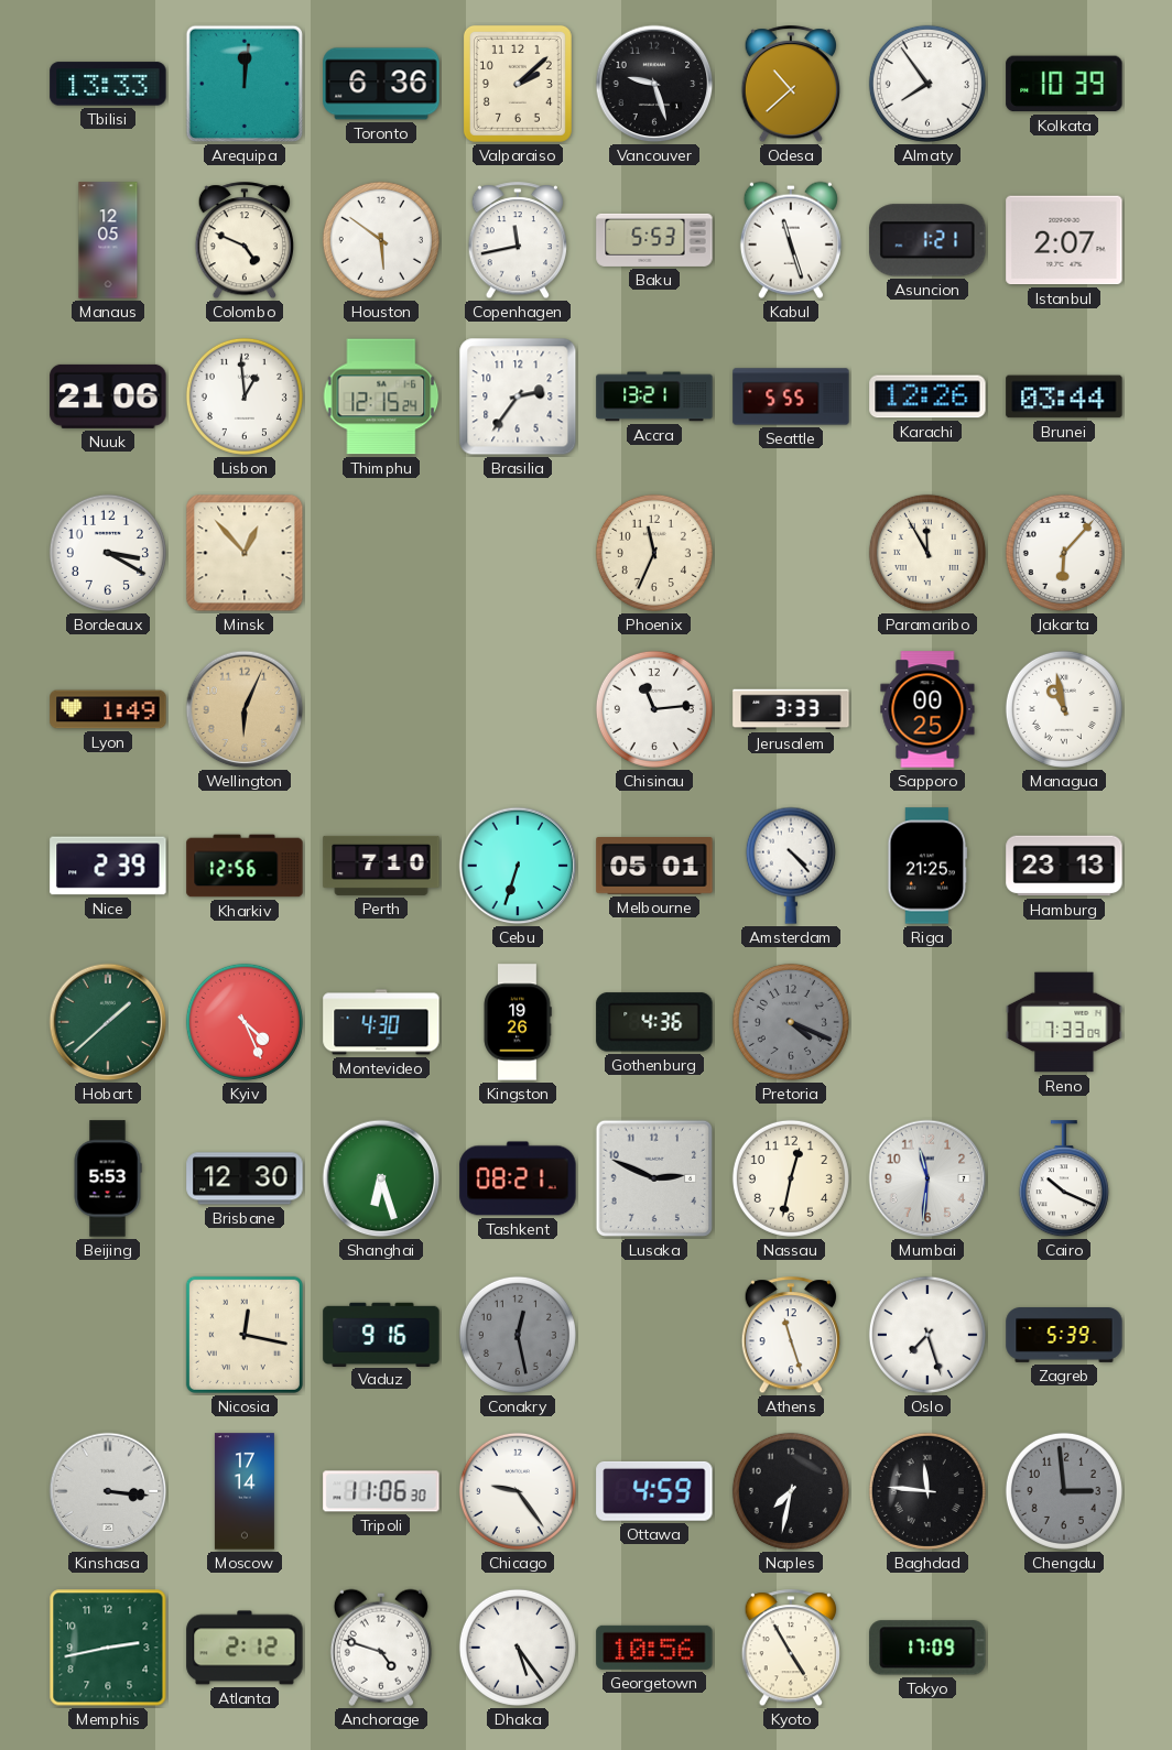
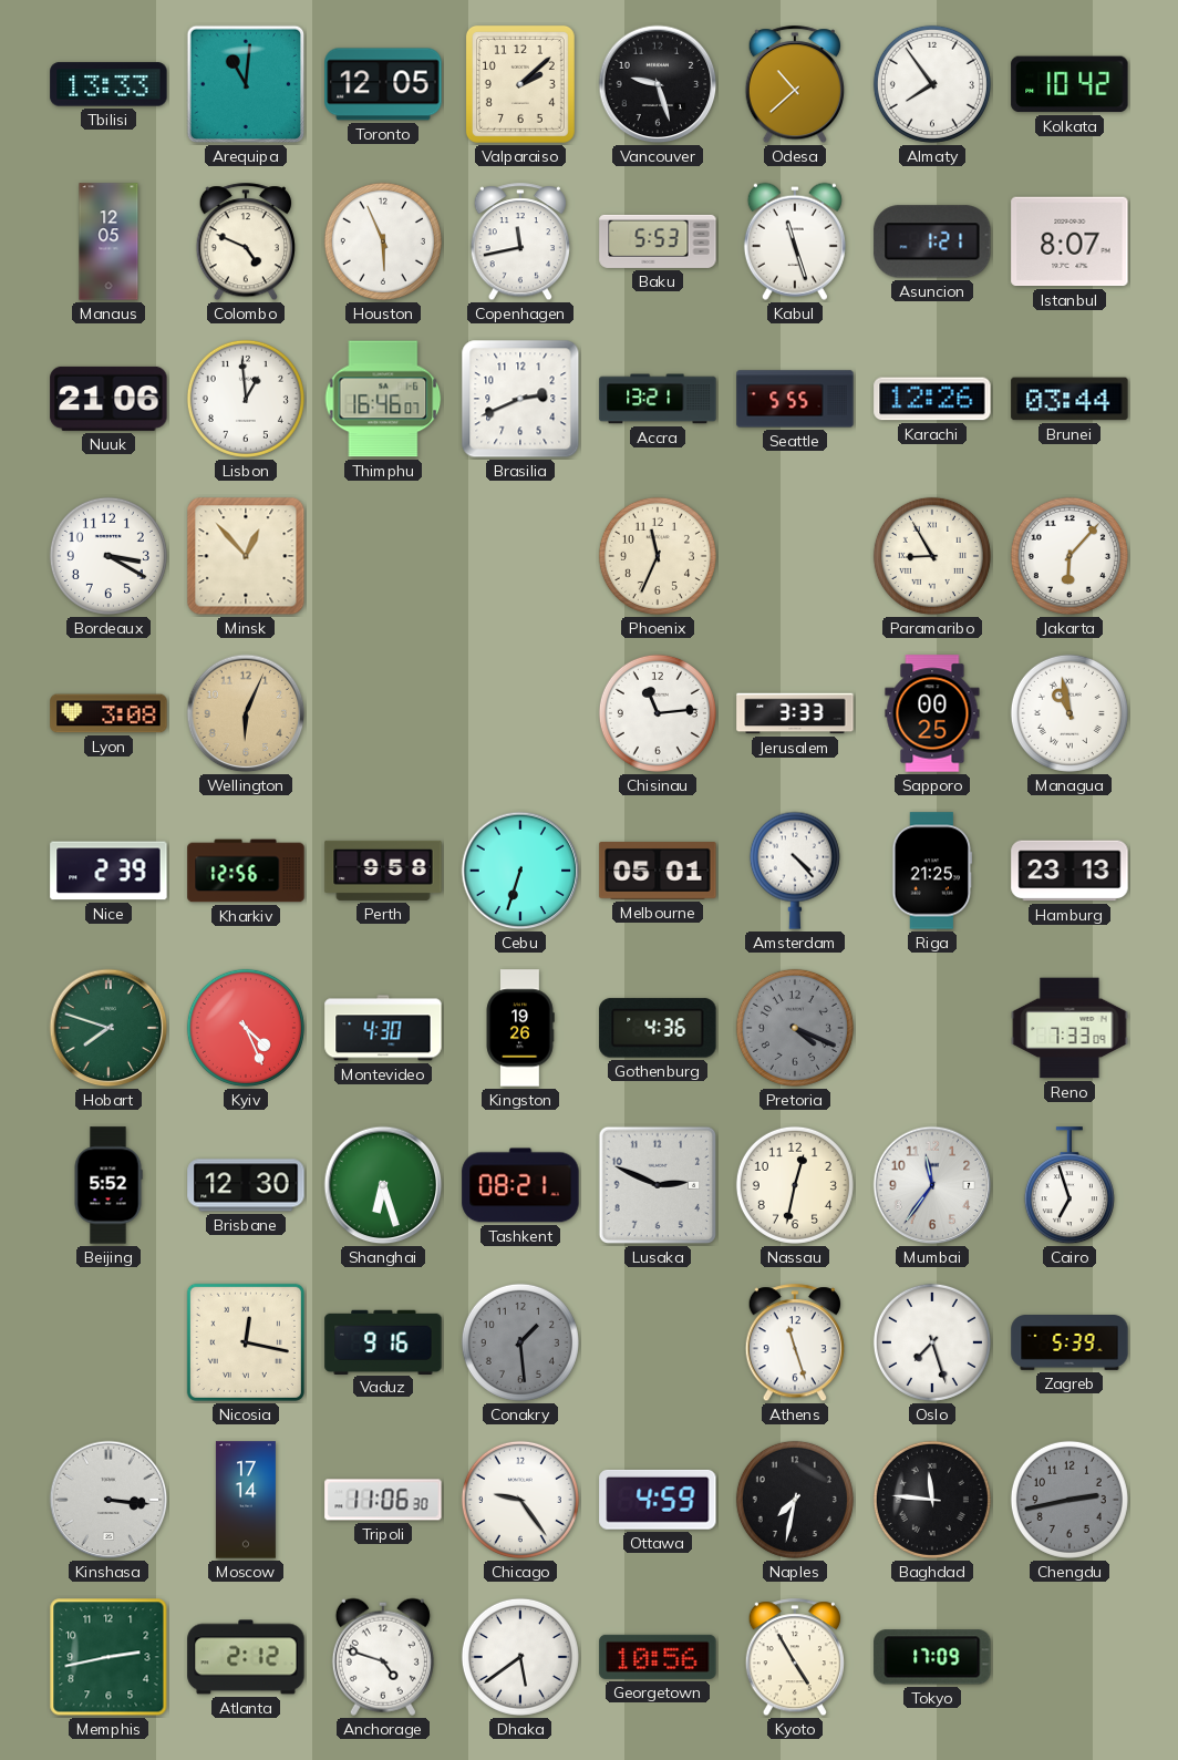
Arequipa: 12:01 -> 11:01 (246, 84)
Toronto: 6:36 -> 12:05 (383, 84)
Kolkata: 10:39 -> 10:42 (1069, 84)
Houston: 5:51 -> 5:56 (383, 241)
Istanbul: 2:07 -> 8:07 (1069, 241)
Thimphu: 12:15 -> 16:46 (383, 399)
Brasilia: 2:36 -> 2:41 (520, 399)
Paramaribo: 11:55 -> 8:55 (932, 556)
Lyon: 1:49 -> 3:08 (108, 713)
Perth: 7:10 -> 9:58 (383, 871)
Hobart: 1:38 -> 7:48 (108, 1028)
Beijing: 5:53 -> 5:52 (108, 1185)
Mumbai: 11:31 -> 11:36 (932, 1185)
Cairo: 10:19 -> 6:57 (1069, 1186)
Conakry: 12:28 -> 1:29 (520, 1342)
Chengdu: 2:59 -> 2:43 (1069, 1500)
Dhaka: 5:24 -> 5:39 (520, 1657)
